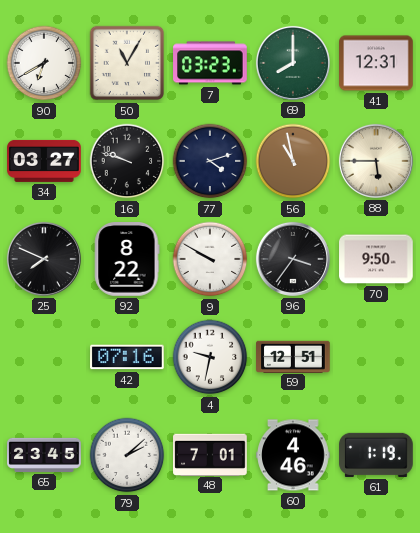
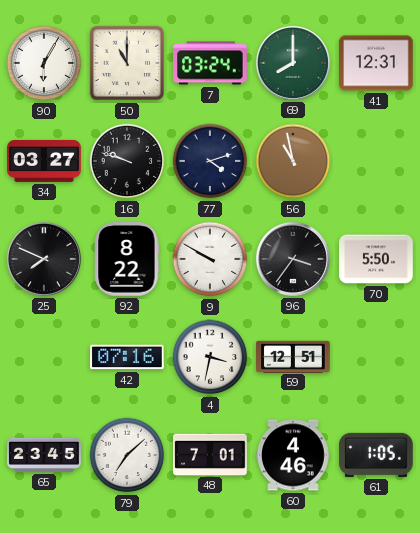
90: 6:40 -> 6:05 (44, 63)
50: 11:05 -> 11:00 (127, 63)
7: 03:23 -> 03:24 (210, 63)
88: 5:45 -> none (376, 161)
70: 9:50 -> 5:50 (376, 259)
4: 9:32 -> 3:32 (210, 357)
79: 2:08 -> 7:08 (127, 455)
61: 1:19 -> 1:05 (376, 455)
